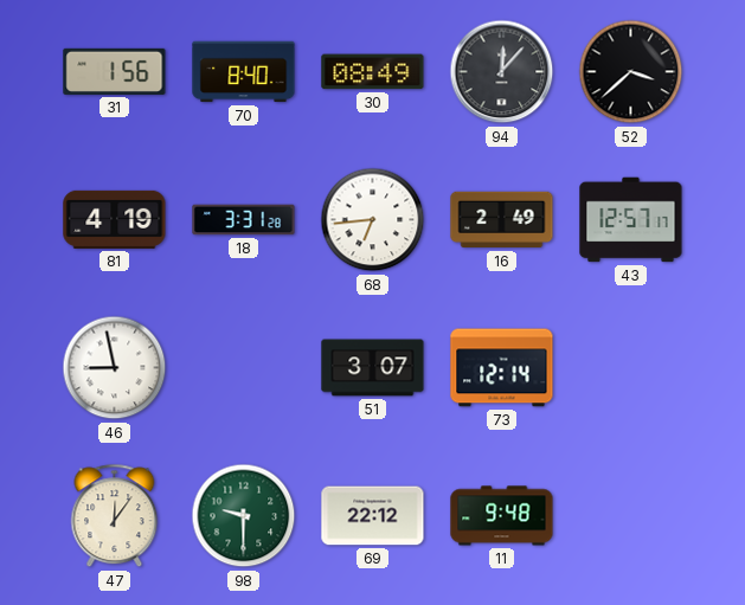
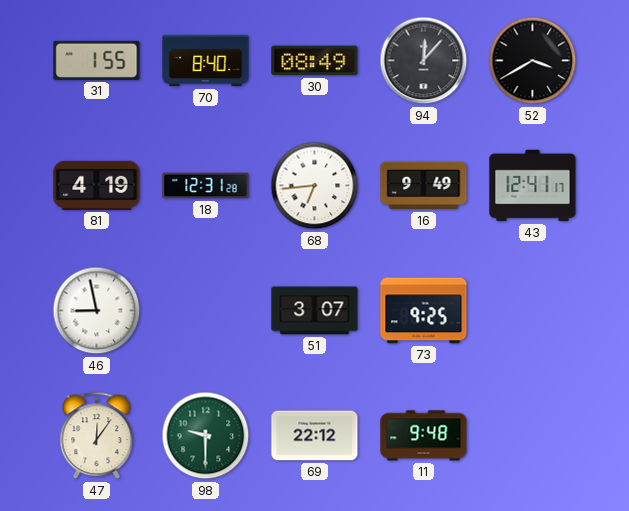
31: 1:56 -> 1:55 (97, 60)
52: 3:38 -> 3:40 (533, 61)
18: 3:31 -> 12:31 (206, 186)
16: 2:49 -> 9:49 (424, 186)
43: 12:57 -> 12:41 (533, 186)
73: 12:14 -> 9:25 (424, 311)
